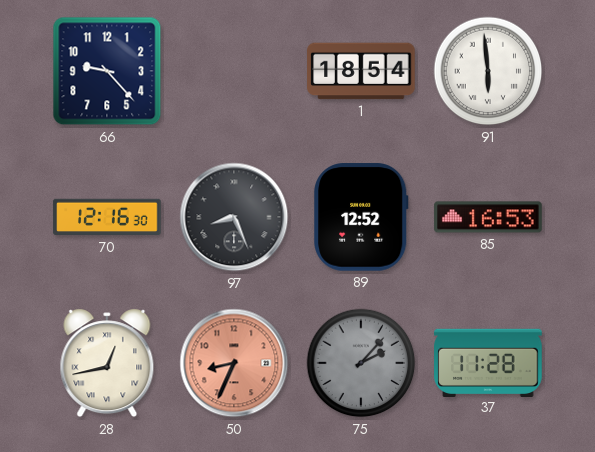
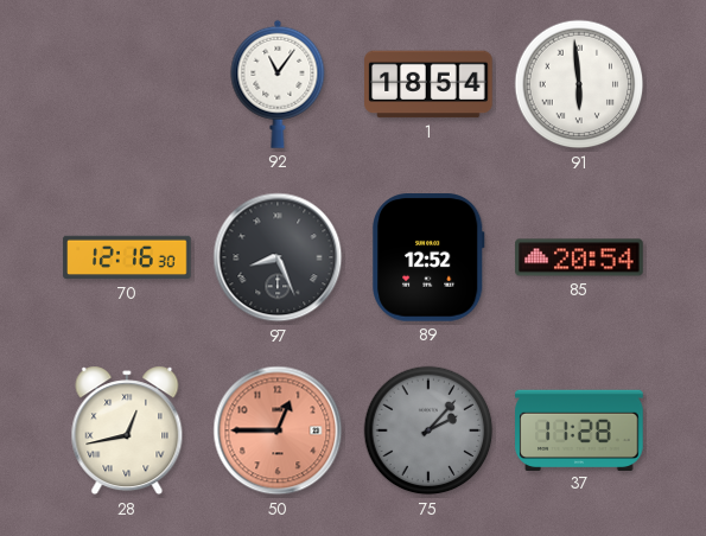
66: 9:23 -> none (107, 71)
92: none -> 11:06 (278, 84)
85: 16:53 -> 20:54 (579, 257)
50: 8:34 -> 12:45 (278, 430)
